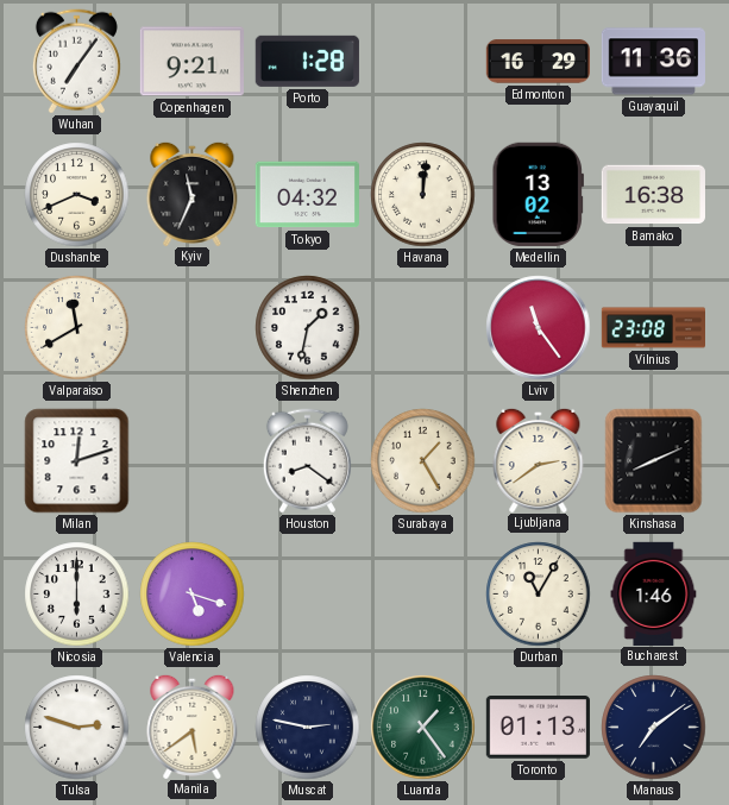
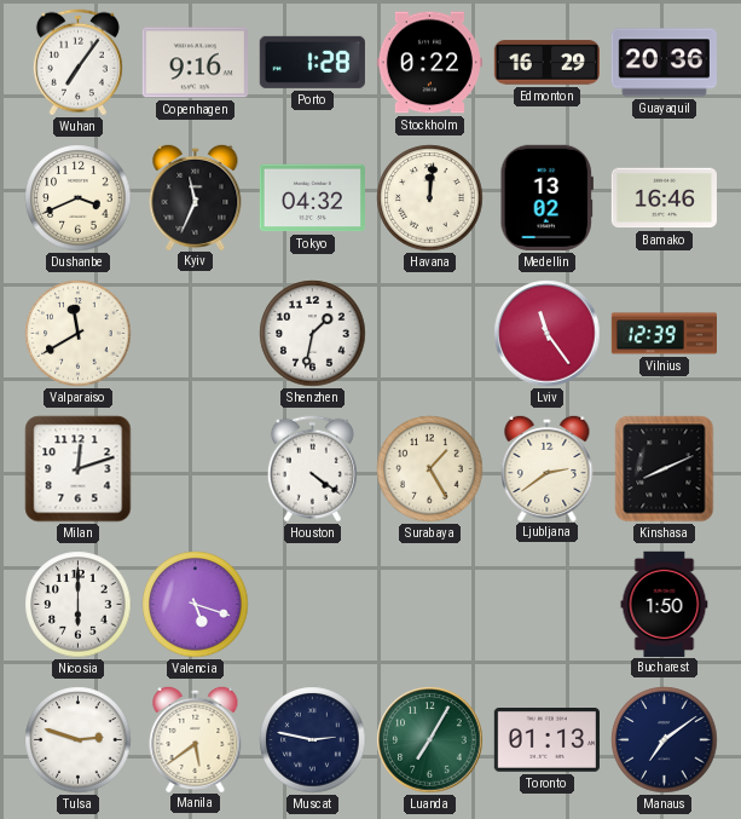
Copenhagen: 9:21 -> 9:16 (195, 63)
Stockholm: none -> 0:22 (429, 63)
Guayaquil: 11:36 -> 20:36 (664, 63)
Bamako: 16:38 -> 16:46 (664, 198)
Vilnius: 23:08 -> 12:39 (664, 334)
Houston: 8:21 -> 4:21 (312, 469)
Durban: 11:05 -> none (539, 595)
Bucharest: 1:46 -> 1:50 (665, 604)
Luanda: 1:24 -> 7:05 (430, 740)
